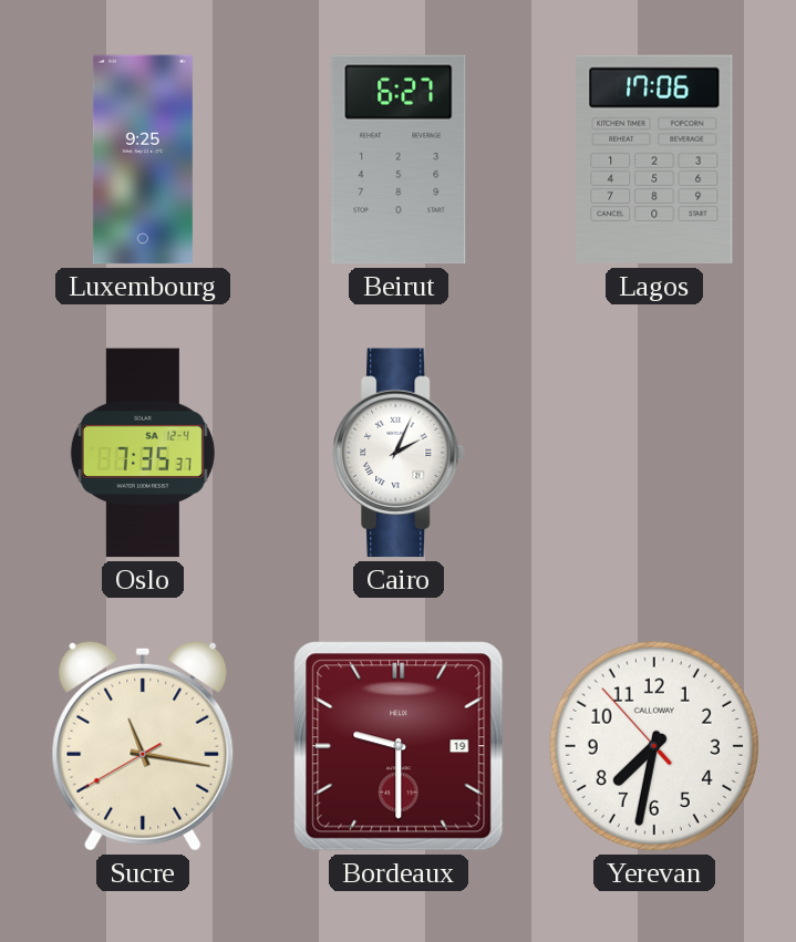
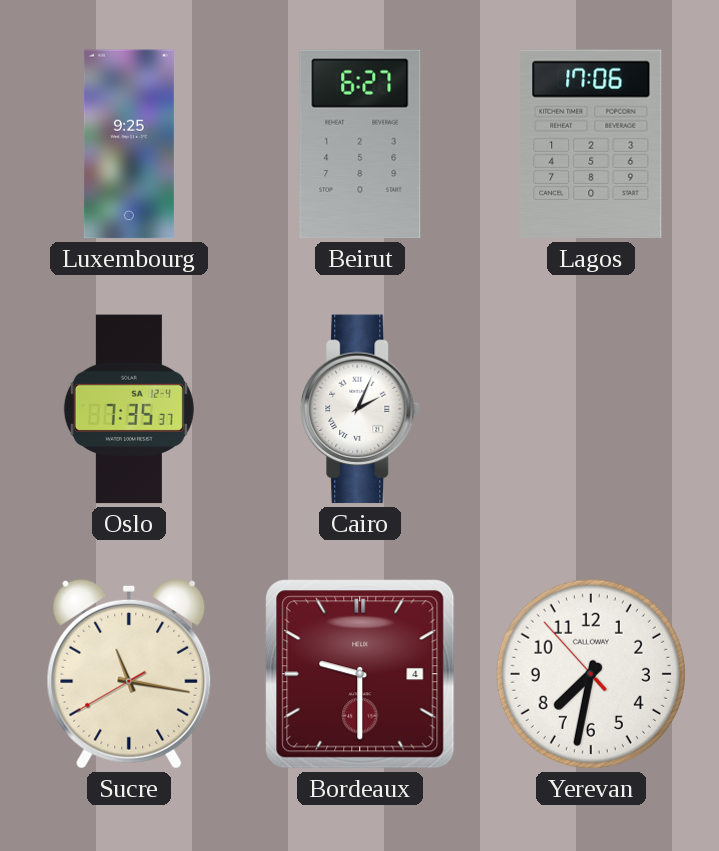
Bordeaux date: 19 -> 4 (360, 674)
